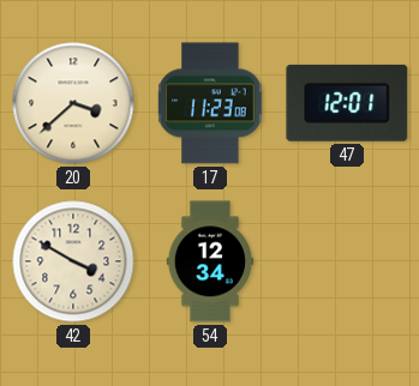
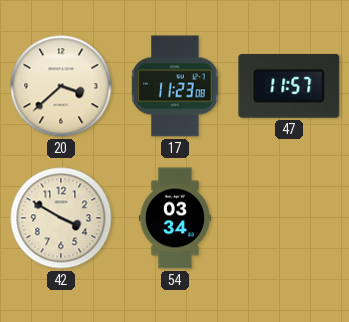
47: 12:01 -> 11:57 (289, 86)
54: 12:34 -> 03:34 (175, 218)
